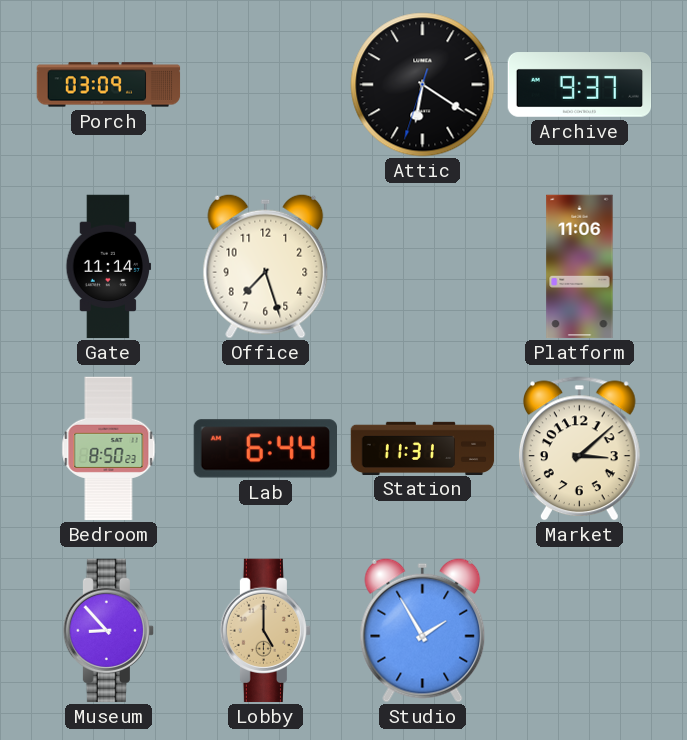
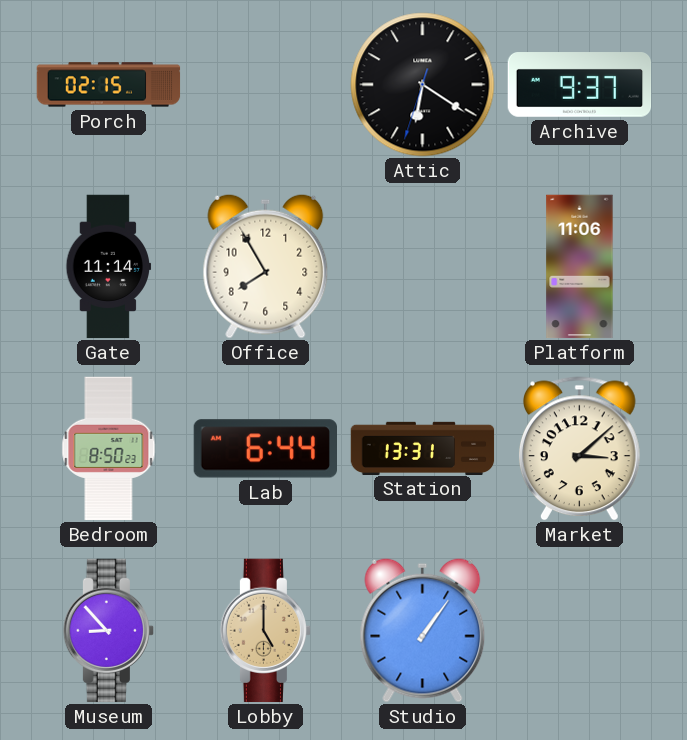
Porch: 03:09 -> 02:15 (109, 85)
Office: 7:27 -> 7:55 (266, 266)
Station: 11:31 -> 13:31 (423, 448)
Studio: 1:55 -> 1:06 (423, 630)
